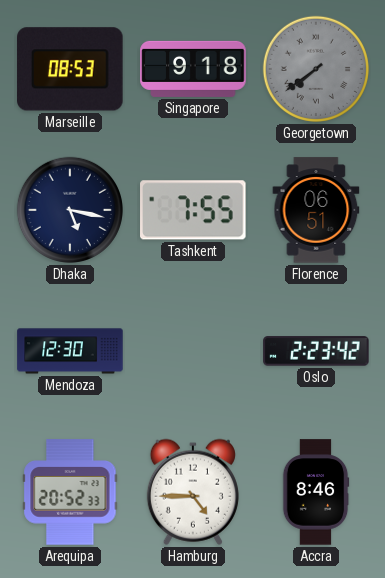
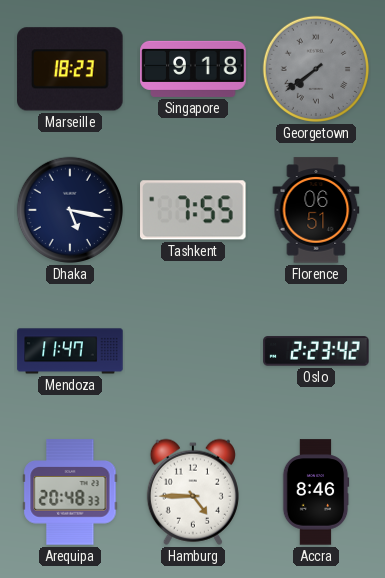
Marseille: 08:53 -> 18:23 (70, 69)
Mendoza: 12:30 -> 11:47 (70, 351)
Arequipa: 20:52 -> 20:48 (70, 492)
